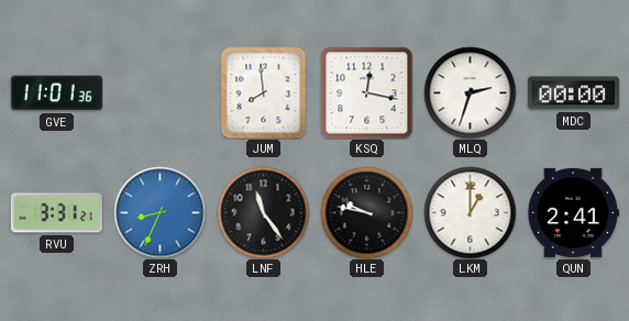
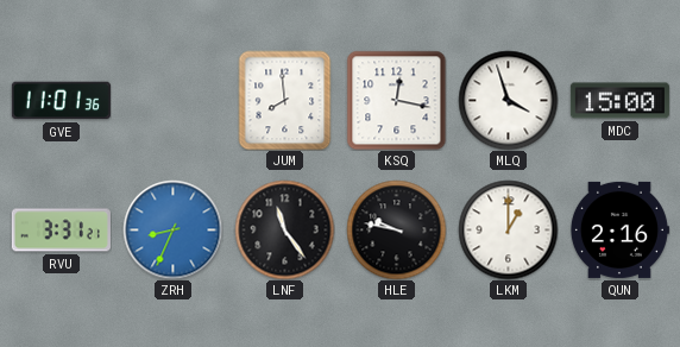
MLQ: 2:33 -> 3:57 (508, 100)
MDC: 00:00 -> 15:00 (619, 101)
QUN: 2:41 -> 2:16 (619, 229)
